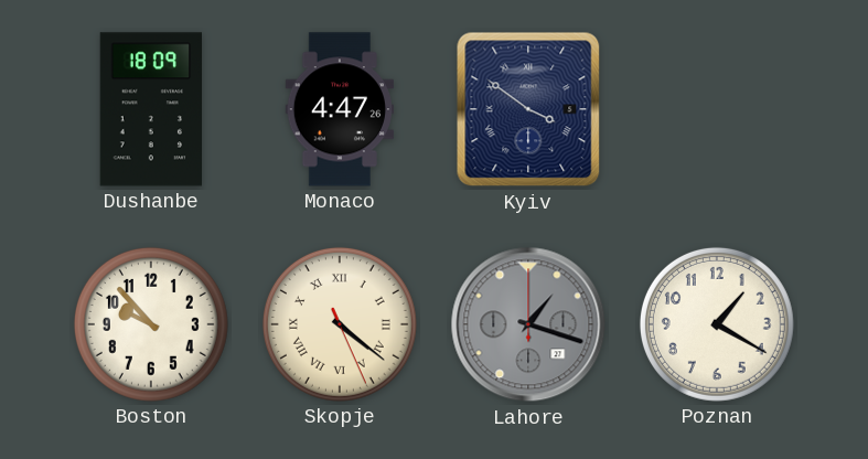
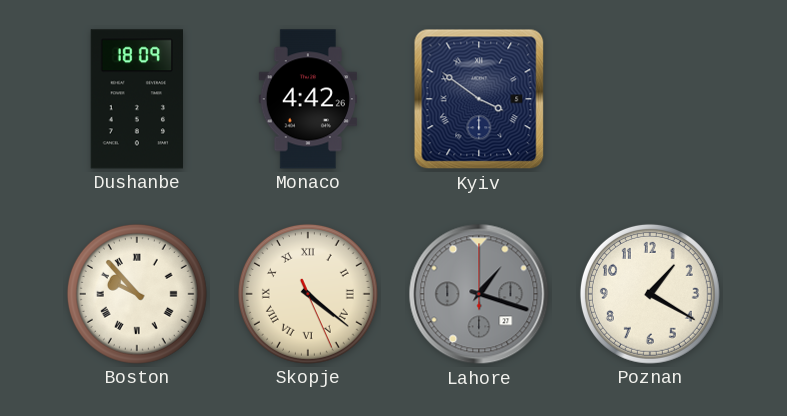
Monaco: 4:47 -> 4:42 (307, 99)
Boston numerals: Arabic -> Roman (137, 294)
